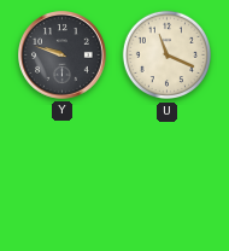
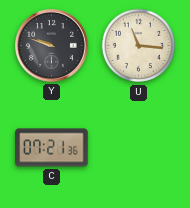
U: 11:19 -> 11:16 (139, 46)
C: none -> 07:21 (52, 148)
